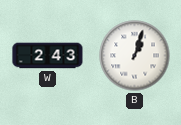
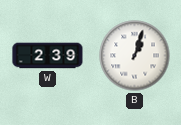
W: 2:43 -> 2:39 (48, 56)
